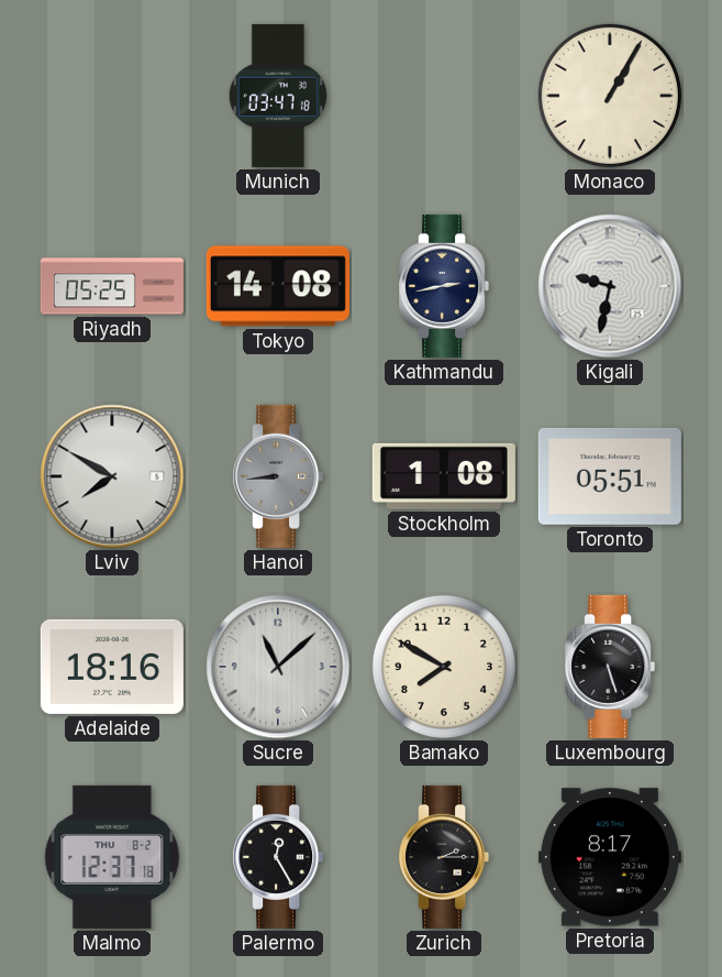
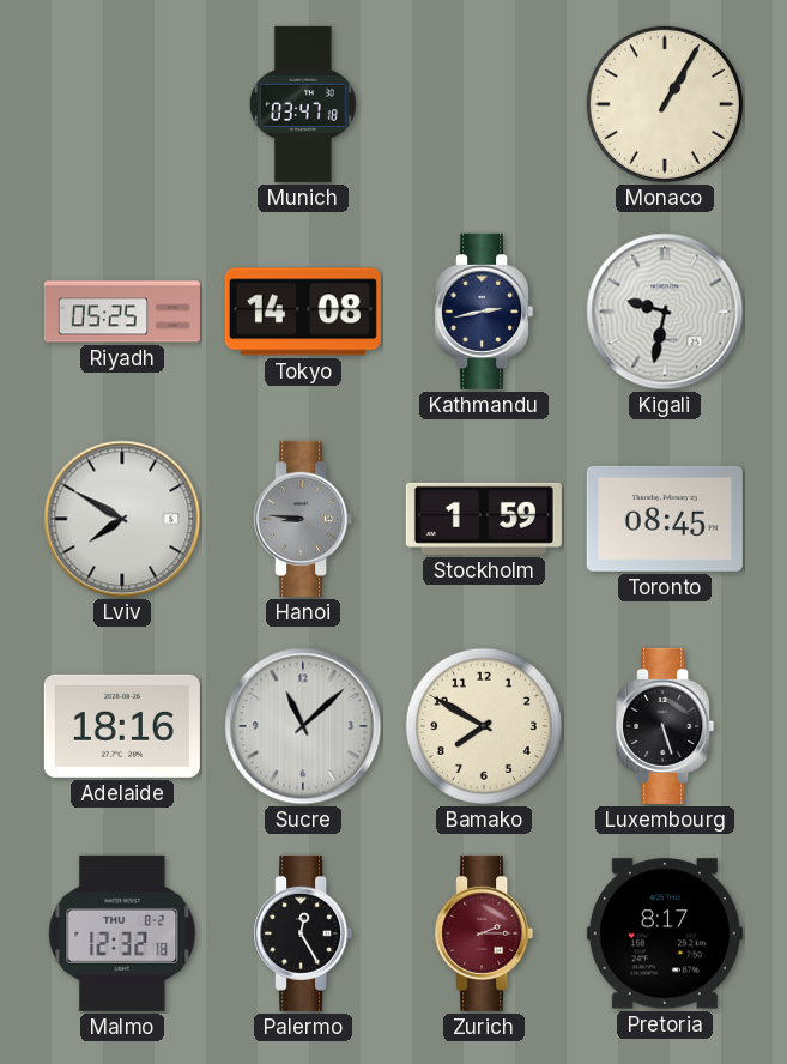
Hanoi: 8:44 -> 8:46 (303, 519)
Stockholm: 1:08 -> 1:59 (484, 519)
Toronto: 05:51 -> 08:45 (665, 519)
Malmo: 12:37 -> 12:32 (122, 933)
Zurich dial: black -> burgundy (484, 933)
